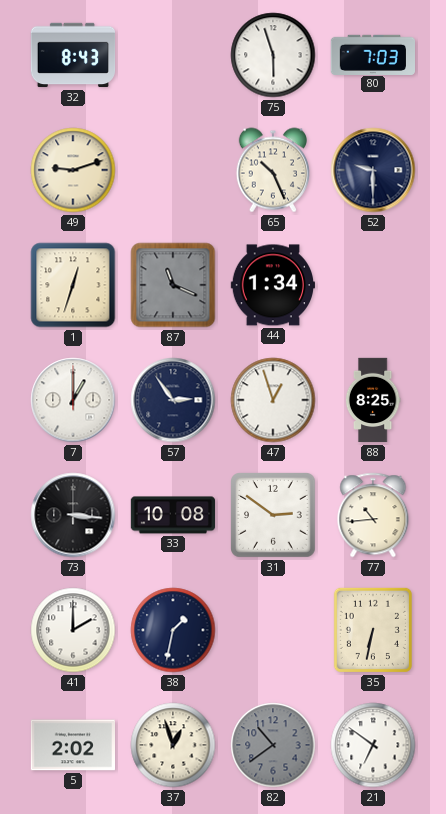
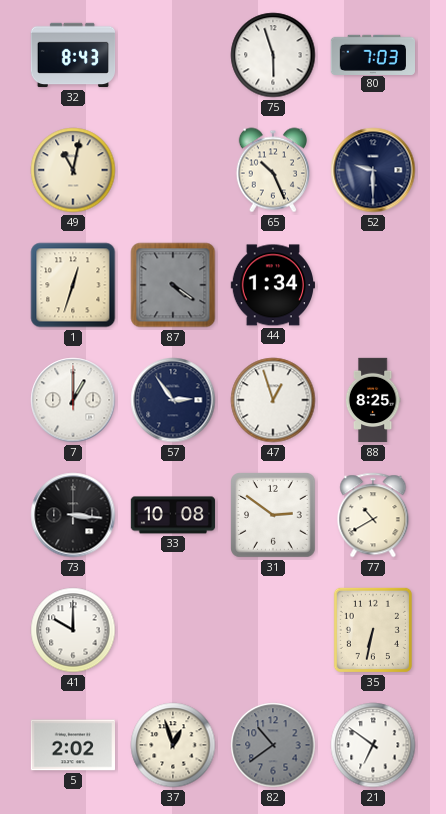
49: 9:12 -> 11:02 (73, 170)
87: 11:19 -> 4:21 (173, 285)
77: 10:44 -> 10:40 (373, 515)
41: 2:00 -> 10:00 (73, 630)
38: 1:32 -> none (173, 630)
